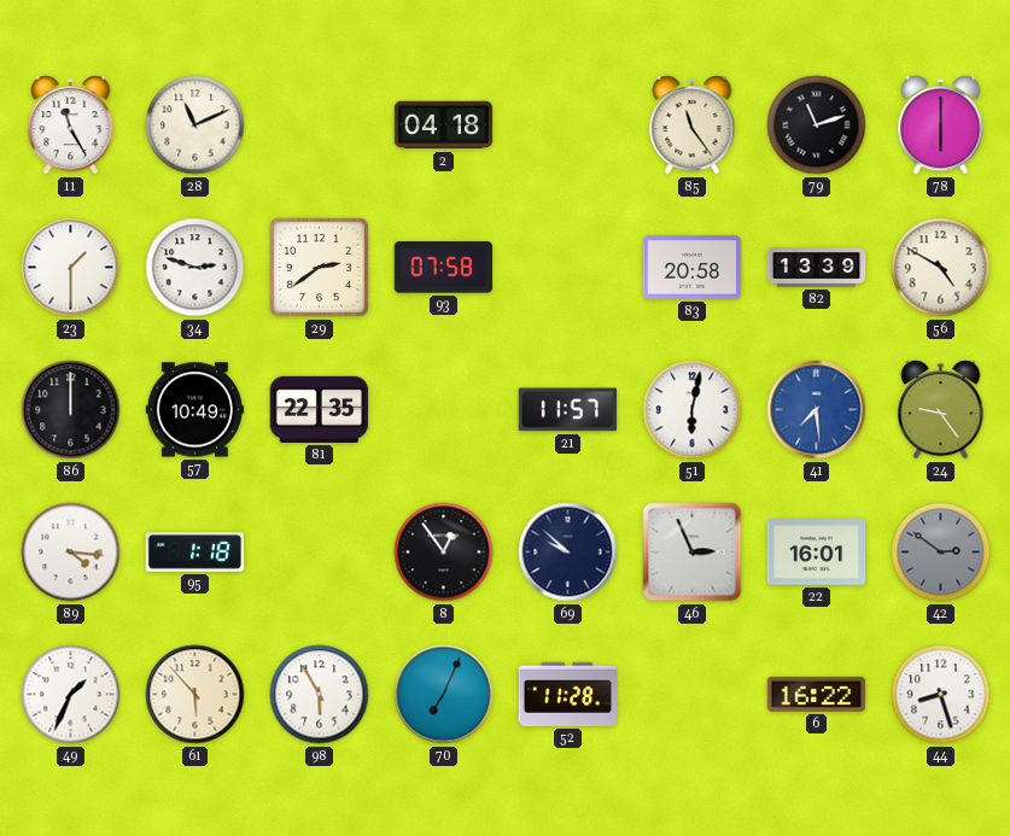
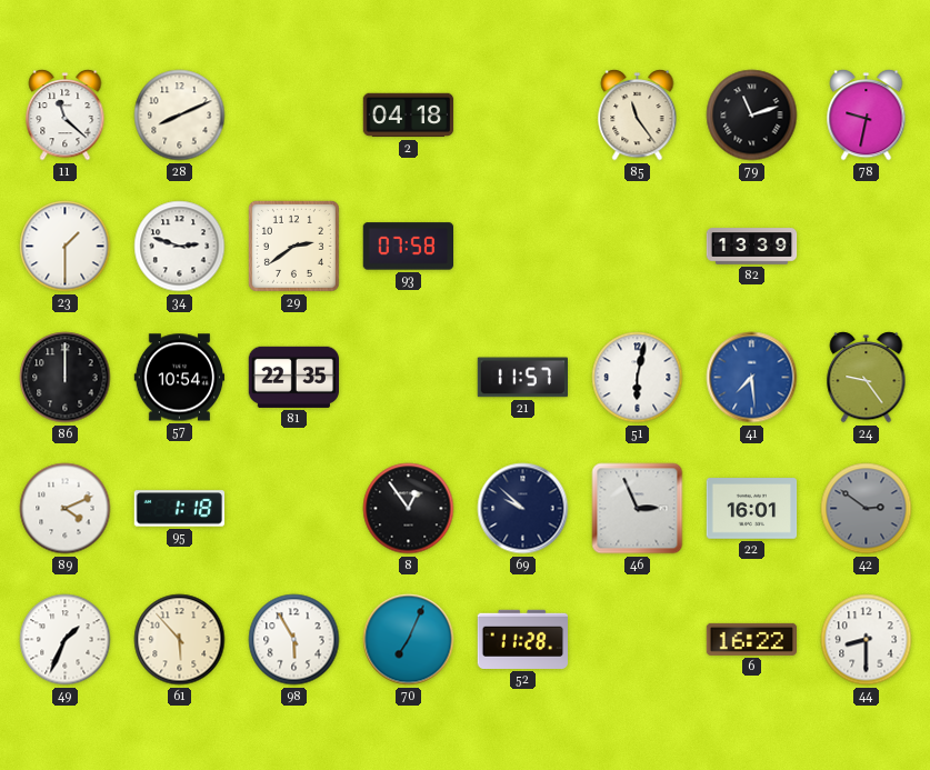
11: 11:25 -> 11:22 (66, 116)
28: 11:11 -> 8:11 (180, 116)
78: 6:00 -> 9:32 (867, 116)
83: 20:58 -> none (693, 268)
56: 4:50 -> none (941, 268)
57: 10:49 -> 10:54 (180, 378)
89: 4:16 -> 4:11 (66, 509)
44: 8:27 -> 8:30 (867, 640)
